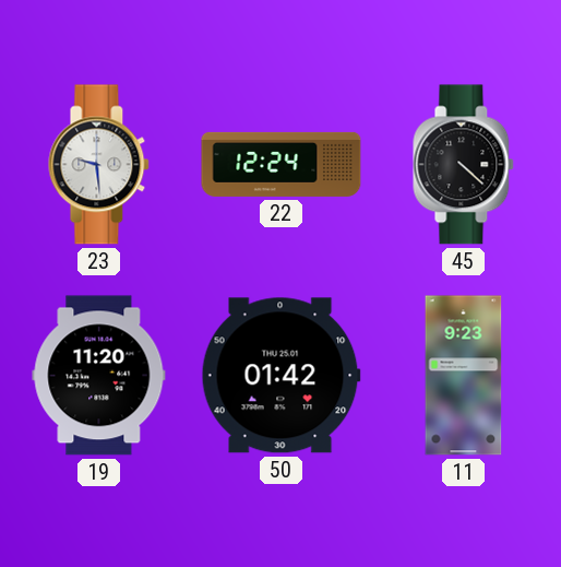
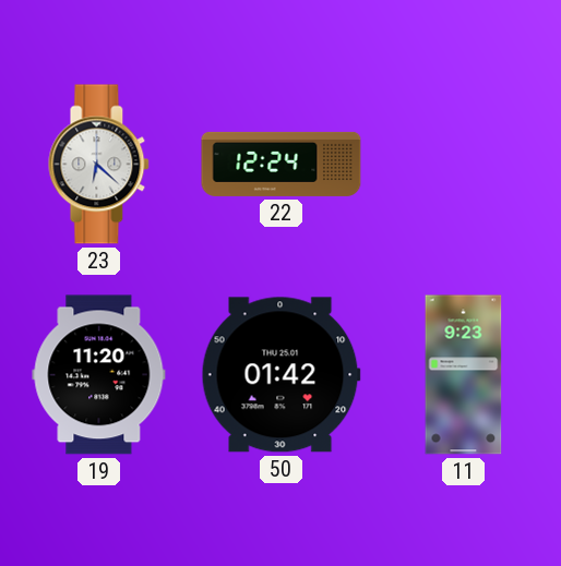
23: 9:29 -> 6:22 (99, 165)
45: 4:22 -> none (464, 165)
